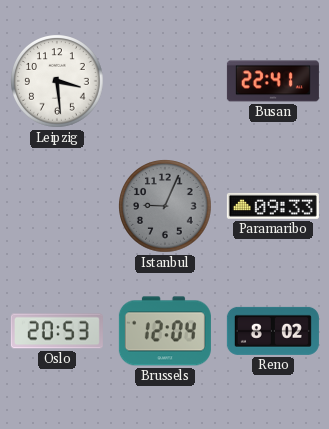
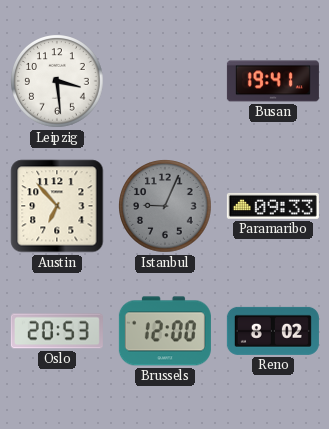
Busan: 22:41 -> 19:41 (273, 81)
Austin: none -> 6:53 (57, 206)
Brussels: 12:04 -> 12:00 (165, 331)
